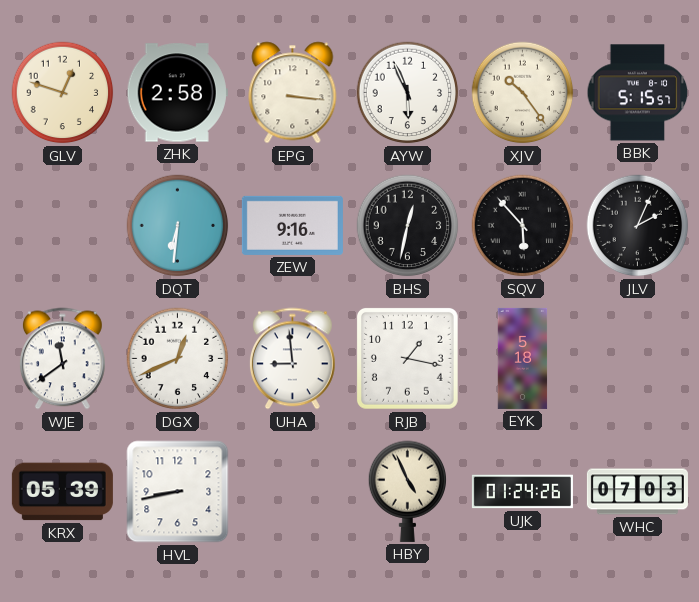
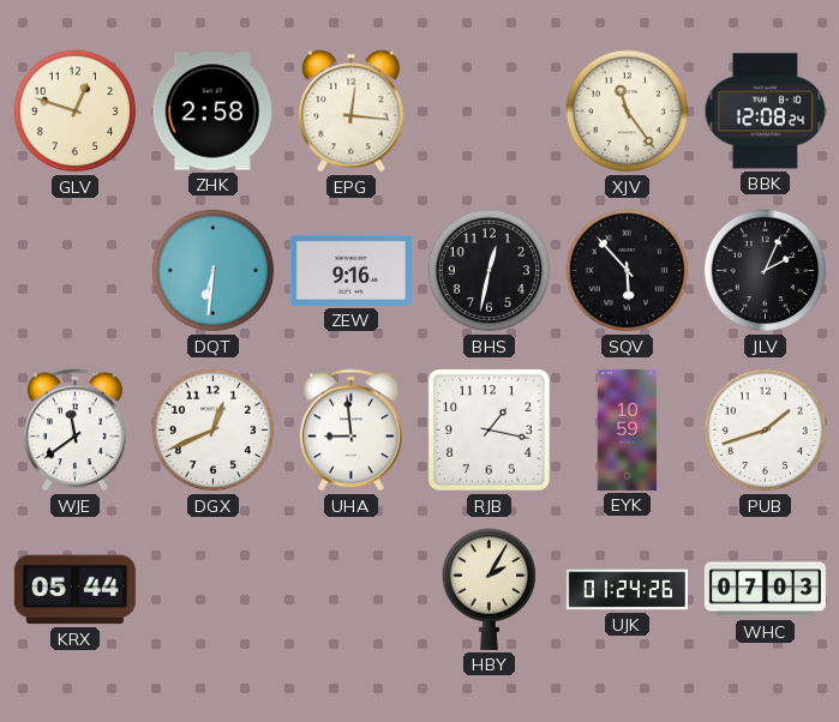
EPG: 3:16 -> 12:16 (352, 112)
AYW: 5:56 -> none (408, 93)
XJV: 10:24 -> 11:24 (628, 112)
BBK: 5:15 -> 12:08 (766, 112)
EYK: 5:18 -> 10:59 (628, 429)
PUB: none -> 1:42 (766, 431)
KRX: 05:39 -> 05:44 (74, 590)
HVL: 8:43 -> none (178, 492)
HBY: 4:56 -> 2:05 (490, 589)
